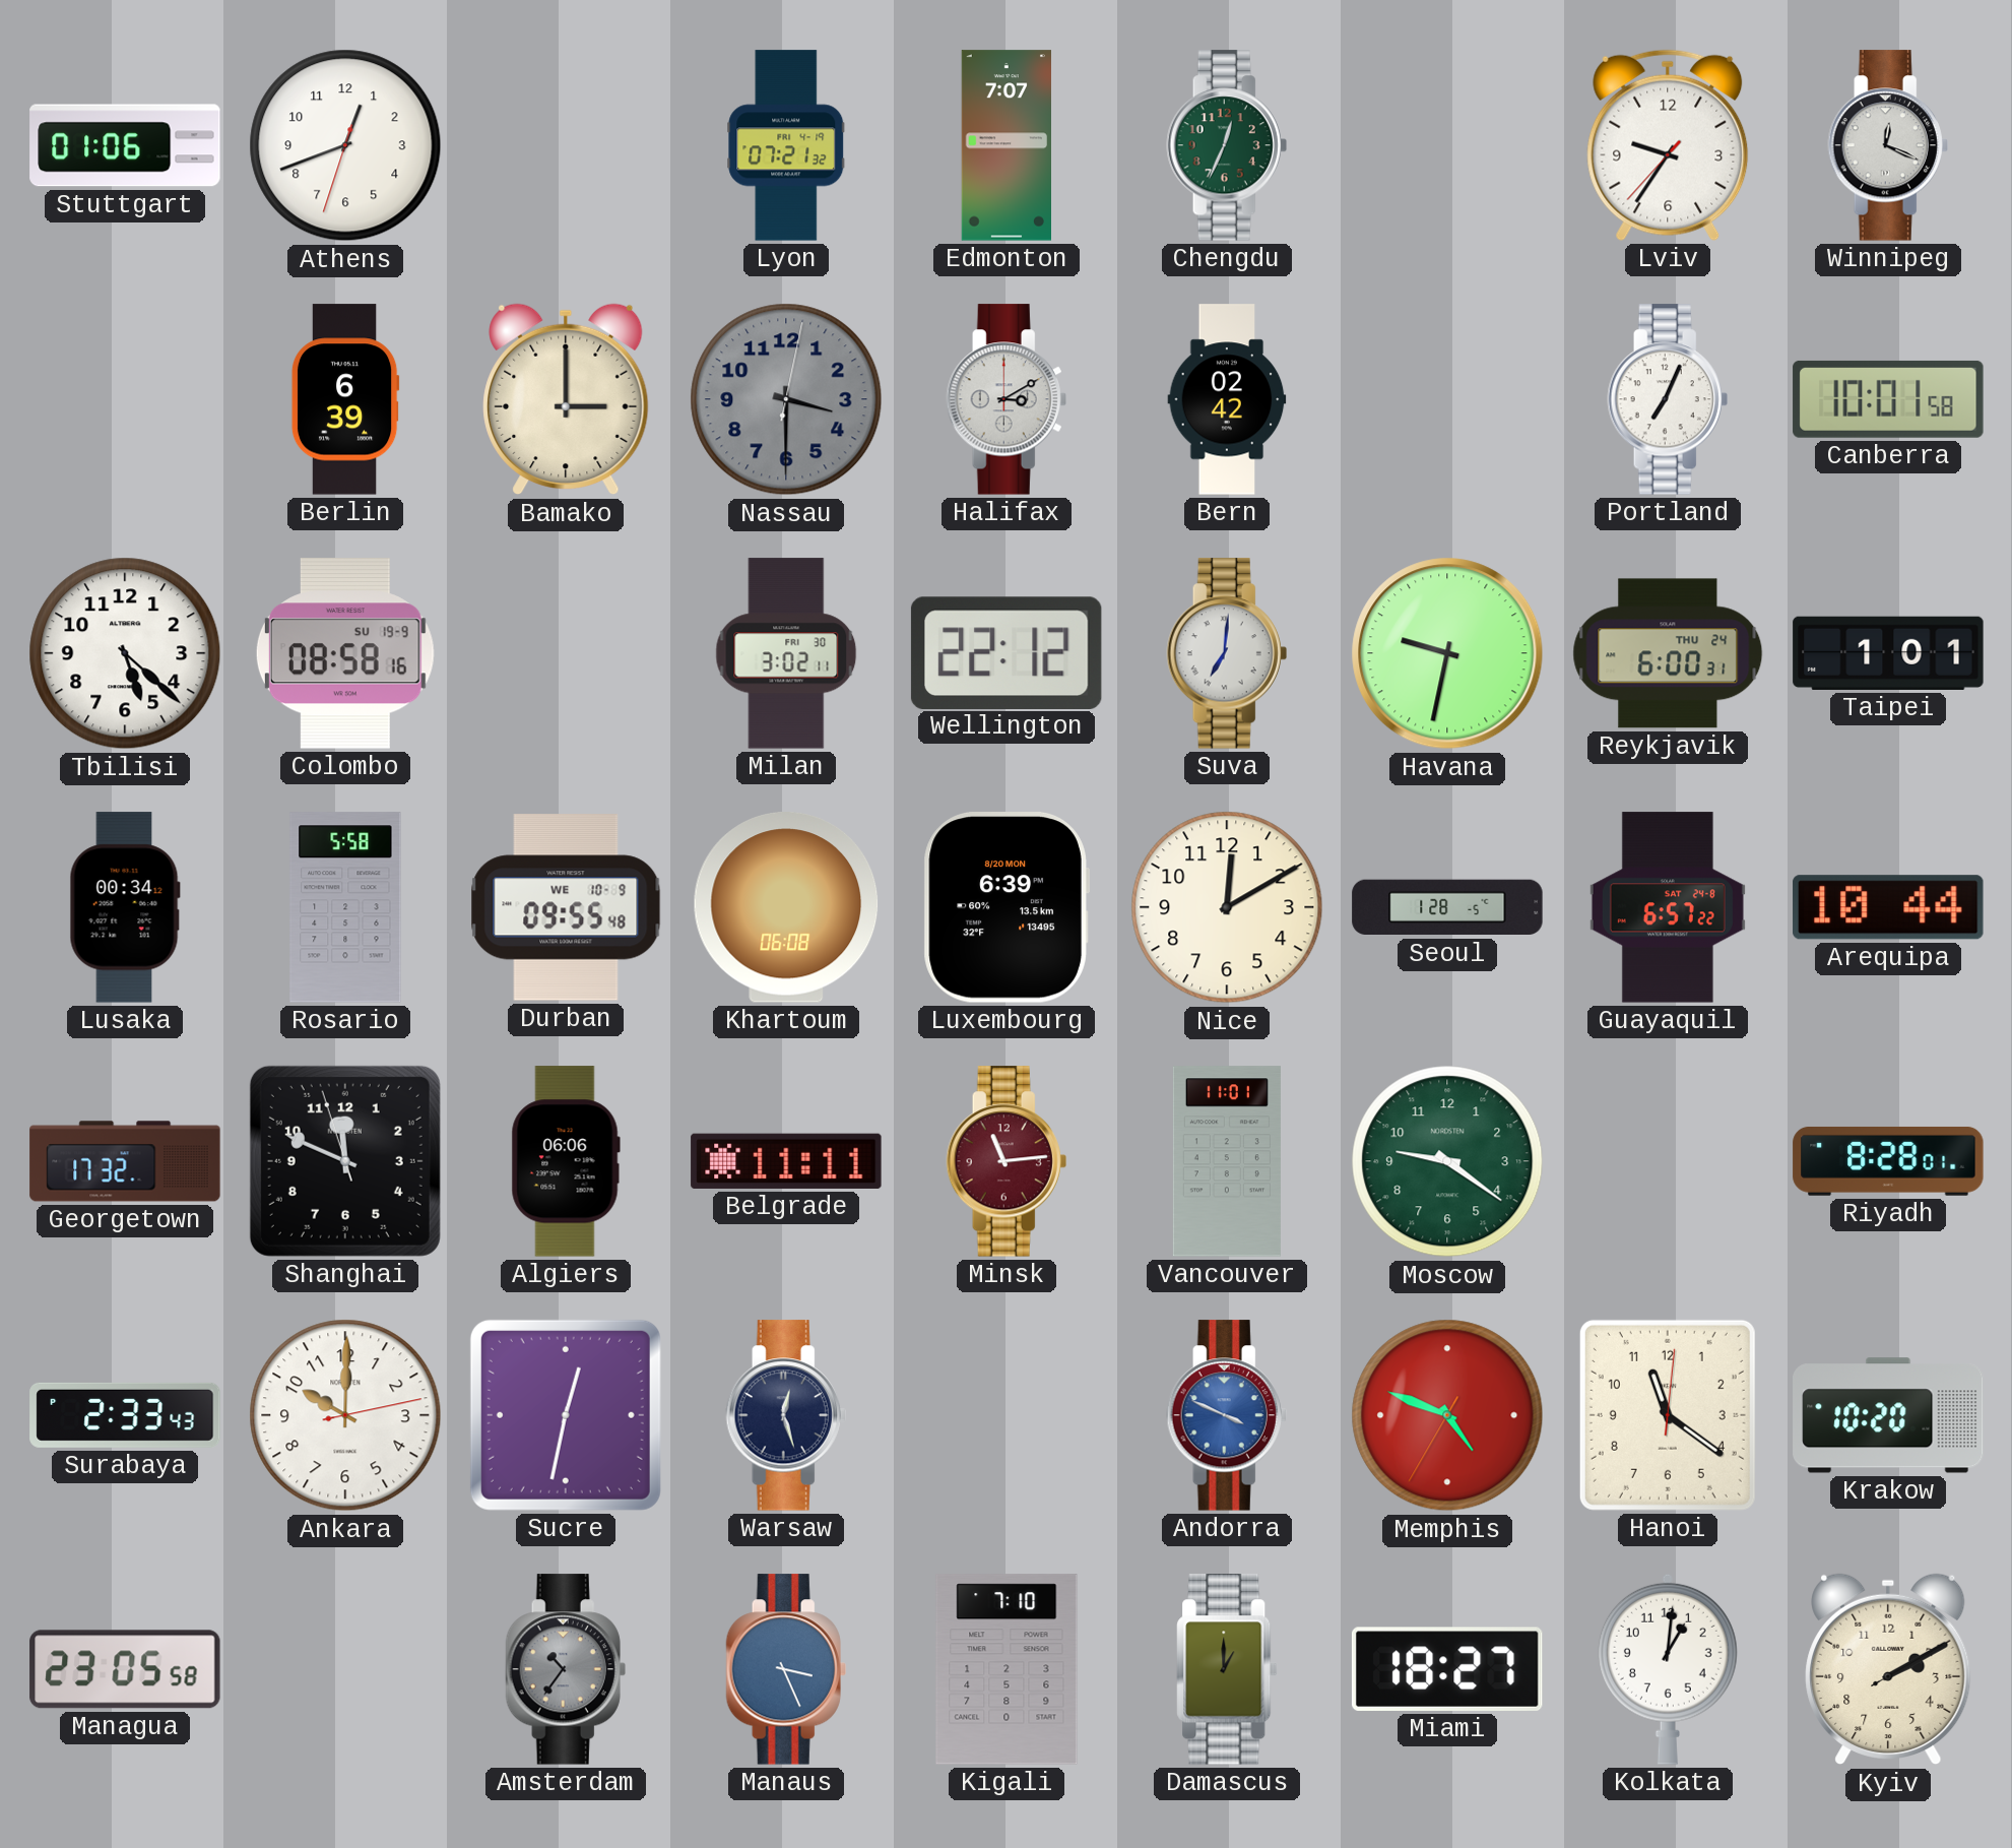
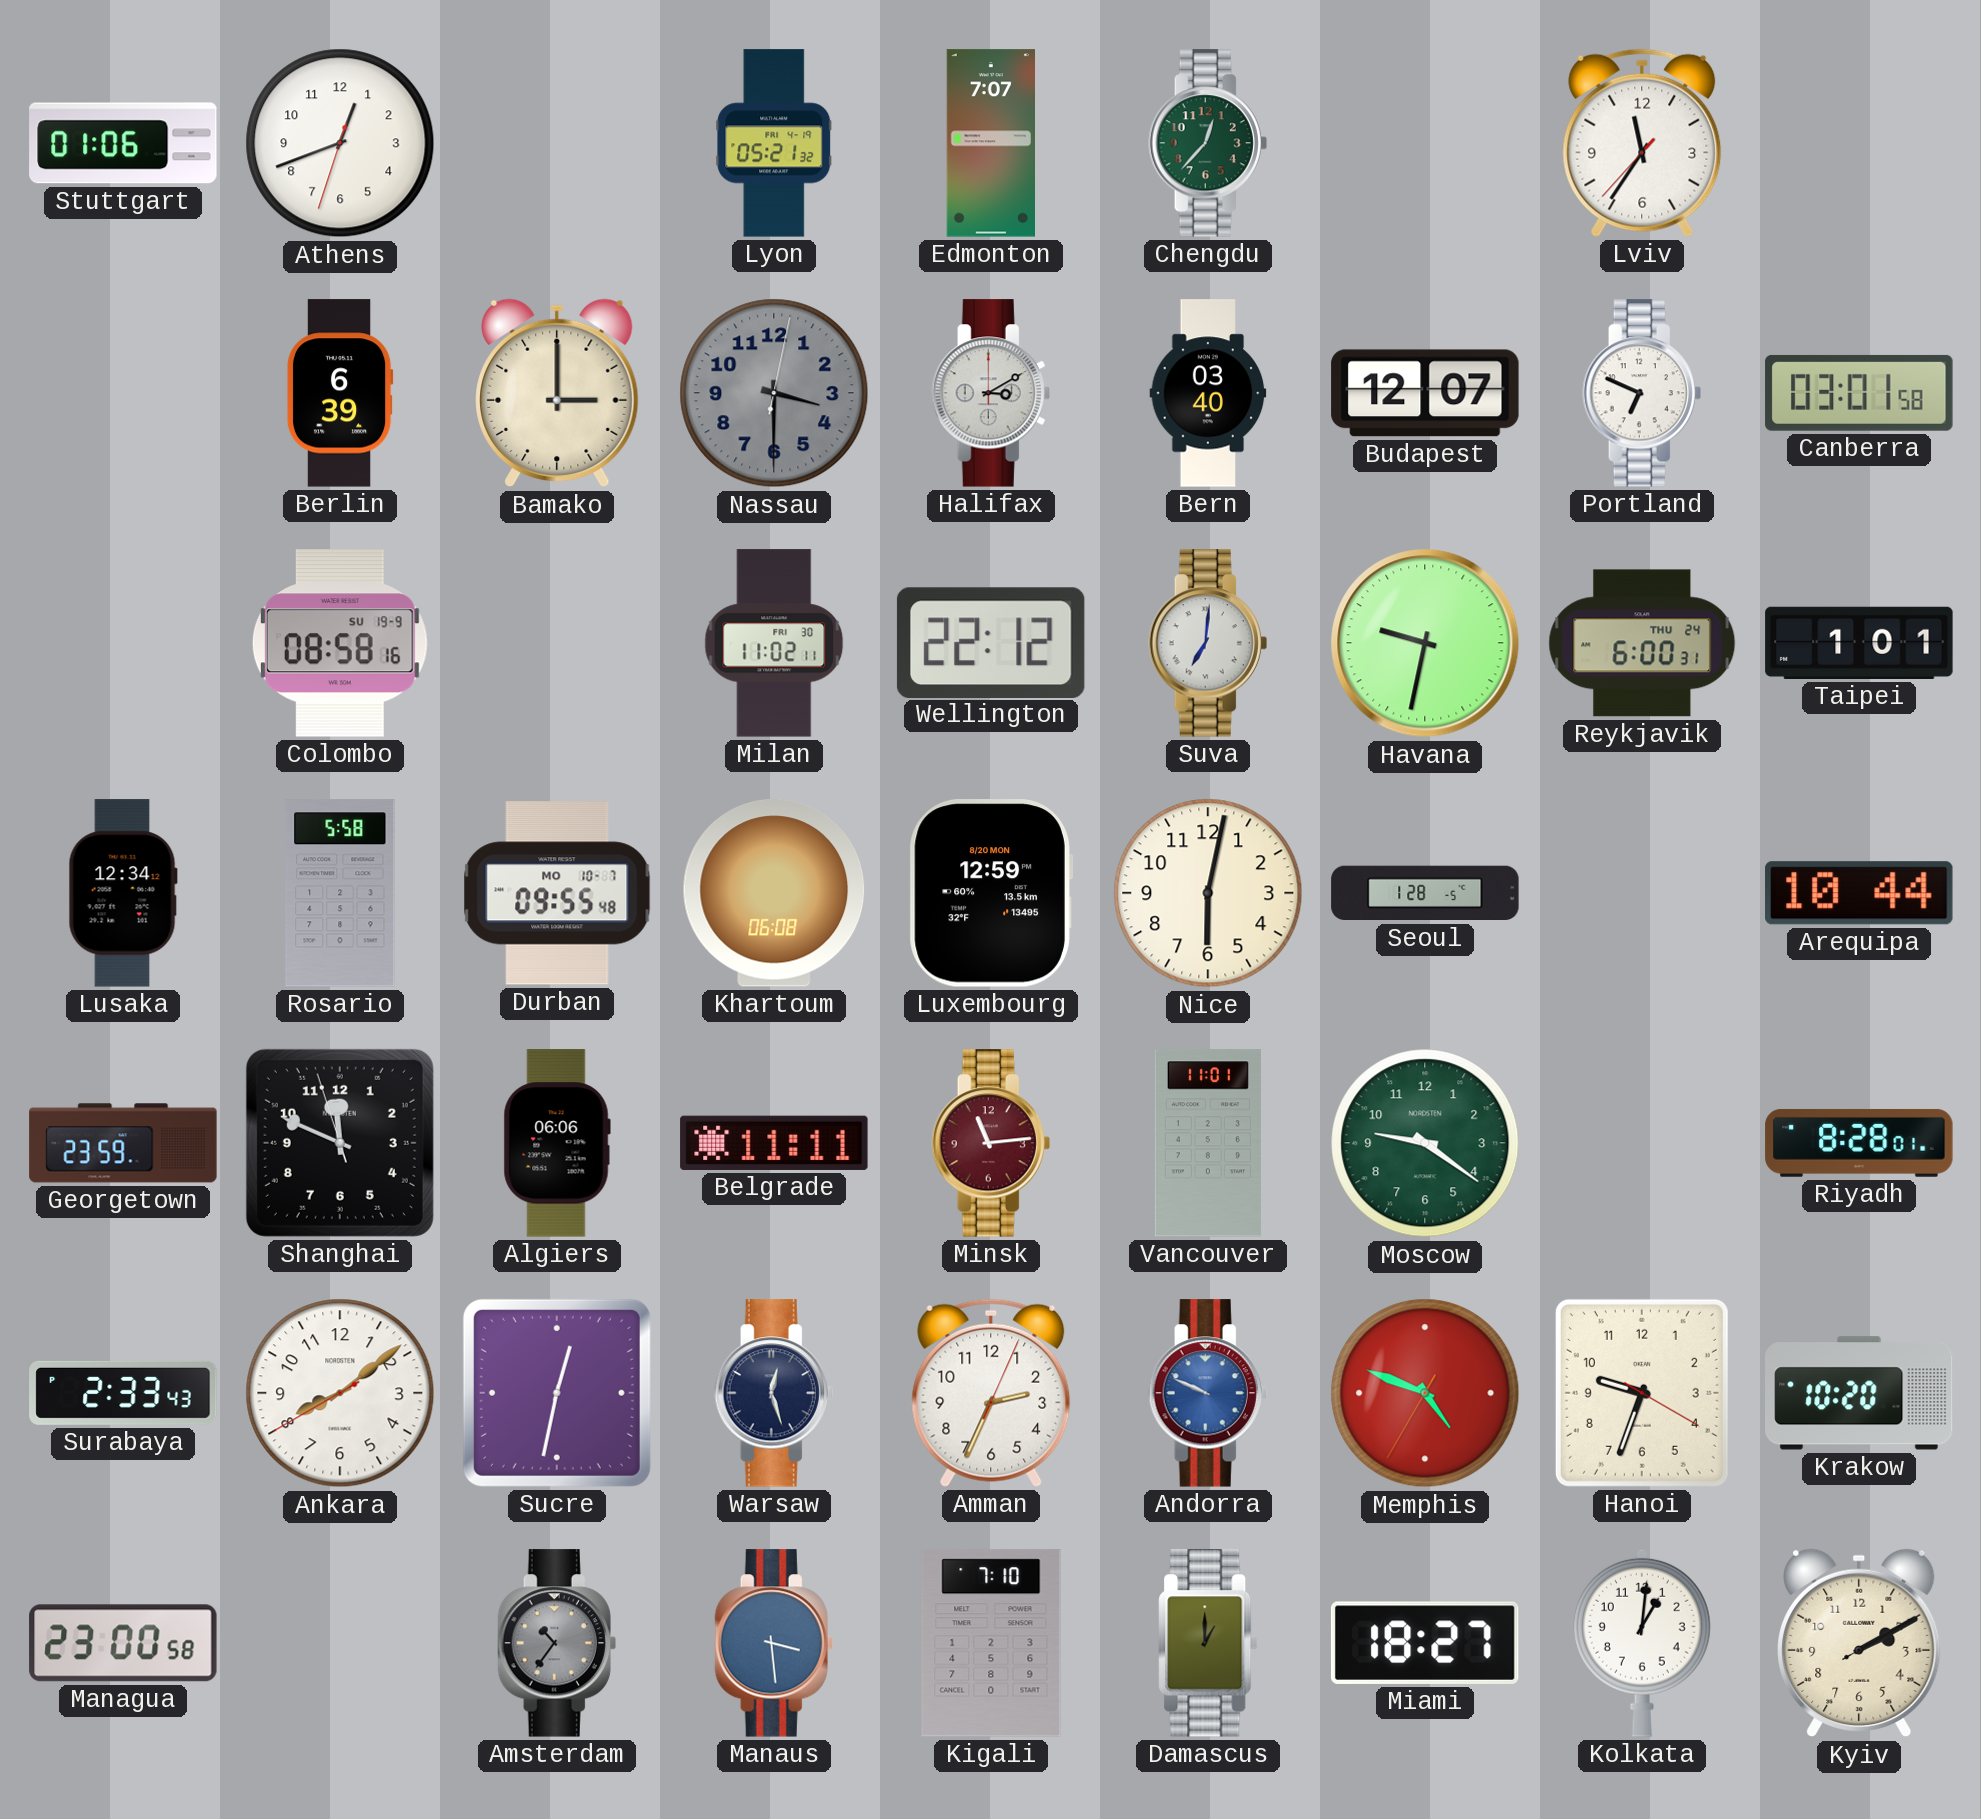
Lyon: 07:21 -> 05:21 (774, 143)
Chengdu: 12:34 -> 12:37 (1208, 143)
Lviv: 9:35 -> 11:35 (1642, 143)
Winnipeg: 12:19 -> none (1888, 145)
Bern: 02:42 -> 03:40 (1208, 393)
Budapest: none -> 12:07 (1425, 393)
Portland: 7:04 -> 6:49 (1642, 393)
Canberra: 10:01 -> 03:01 (1859, 393)
Tbilisi: 5:22 -> none (125, 653)
Milan: 3:02 -> 11:02 (774, 643)
Lusaka: 00:34 -> 12:34 (123, 893)
Durban date: WE 10-9 -> MO 10-7 (557, 893)
Luxembourg: 6:39 -> 12:59 (991, 893)
Nice: 12:10 -> 6:02 (1208, 893)
Guayaquil: 6:57 -> none (1668, 907)
Georgetown: 17:32 -> 23:59 (123, 1143)
Ankara: 10:00 -> 8:08 (340, 1393)
Amman: none -> 2:34 (991, 1393)
Andorra: 3:49 -> 9:49 (1208, 1393)
Hanoi: 11:21 -> 9:33 (1642, 1393)
Managua: 23:05 -> 23:00 (123, 1643)
Manaus: 3:26 -> 3:29 (774, 1643)
